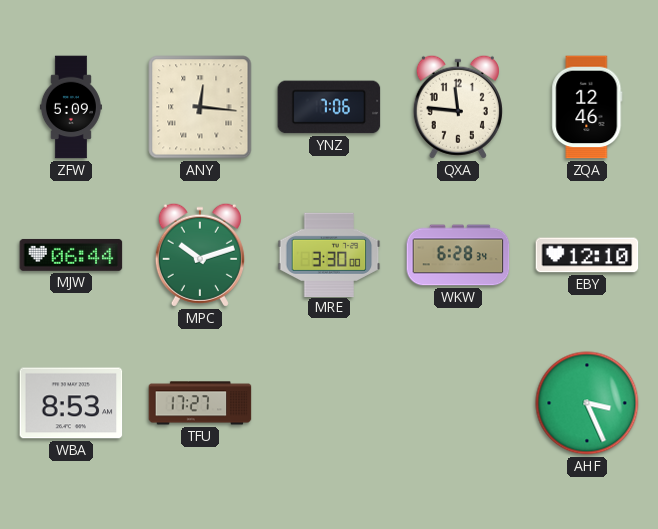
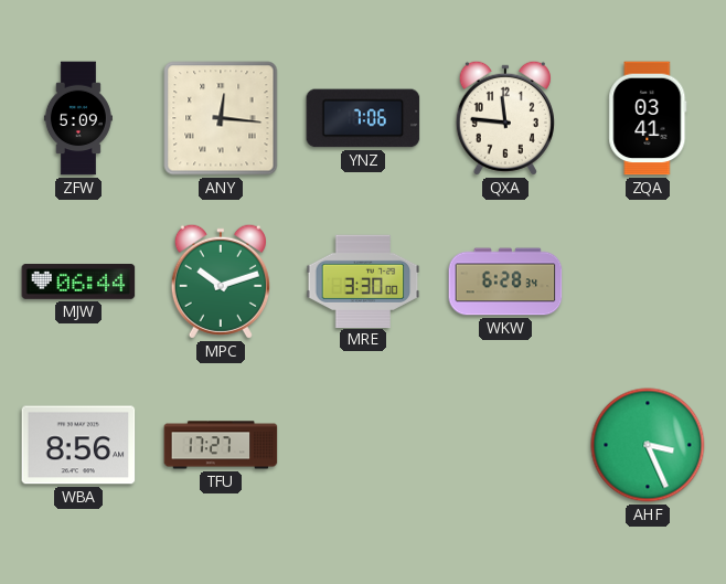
ZQA: 12:46 -> 03:41 (648, 118)
EBY: 12:10 -> none (587, 255)
WBA: 8:53 -> 8:56 (78, 445)
